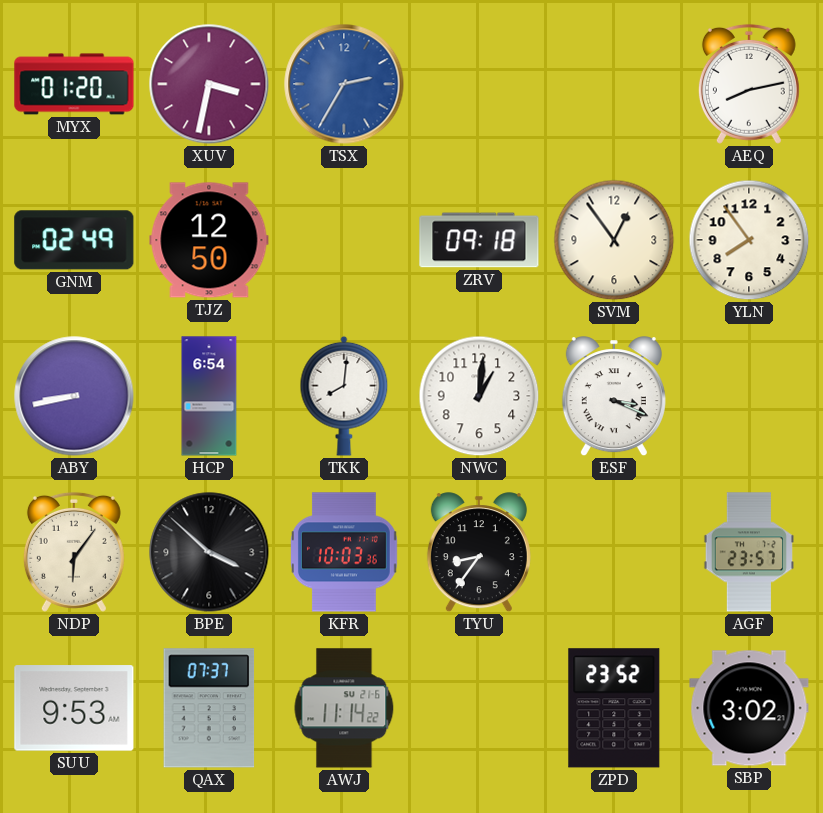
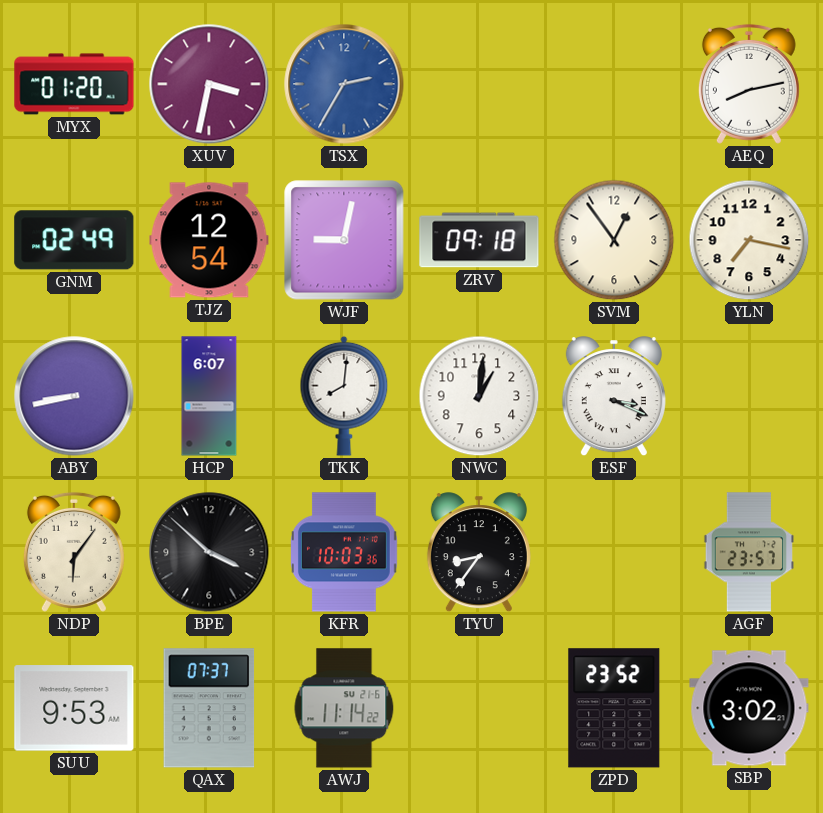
TJZ: 12:50 -> 12:54 (209, 240)
WJF: none -> 9:02 (344, 240)
YLN: 7:54 -> 7:17 (749, 240)
HCP: 6:54 -> 6:07 (209, 396)
